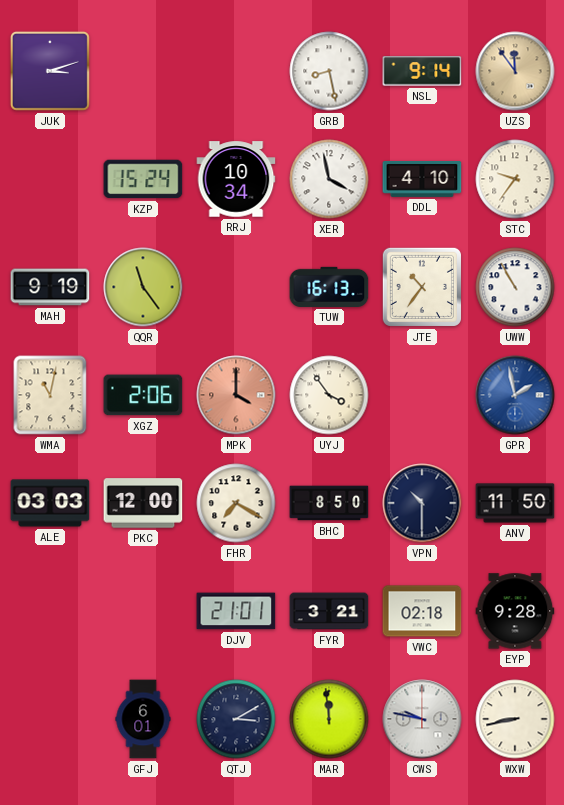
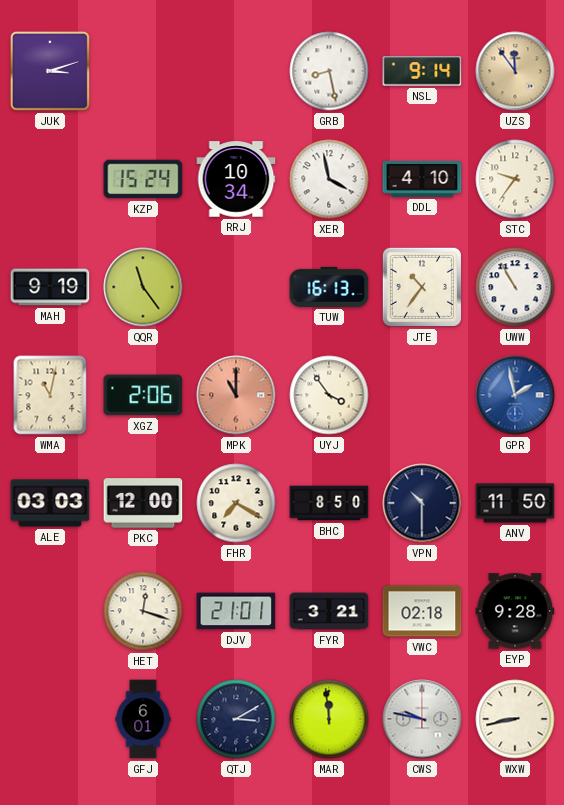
MPK: 4:00 -> 11:00 (236, 395)
HET: none -> 12:18 (143, 611)
